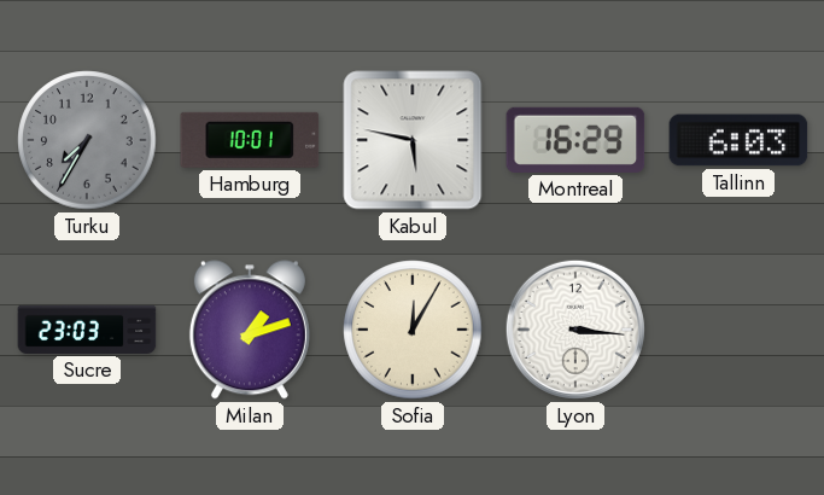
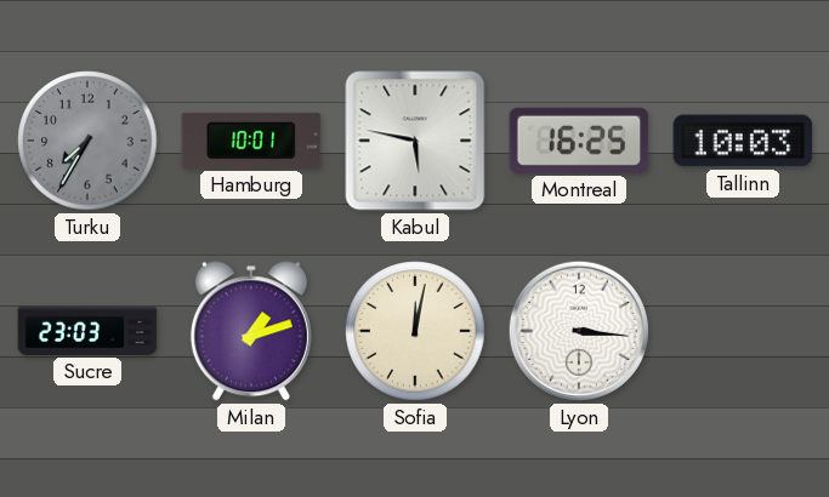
Montreal: 16:29 -> 16:25 (579, 141)
Tallinn: 6:03 -> 10:03 (743, 141)
Sofia: 12:05 -> 12:02 (415, 331)
